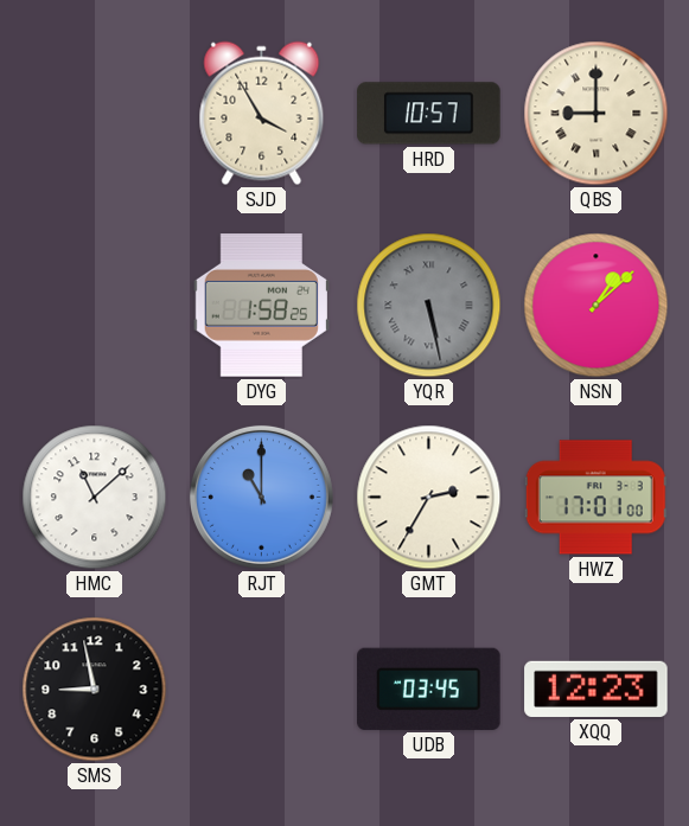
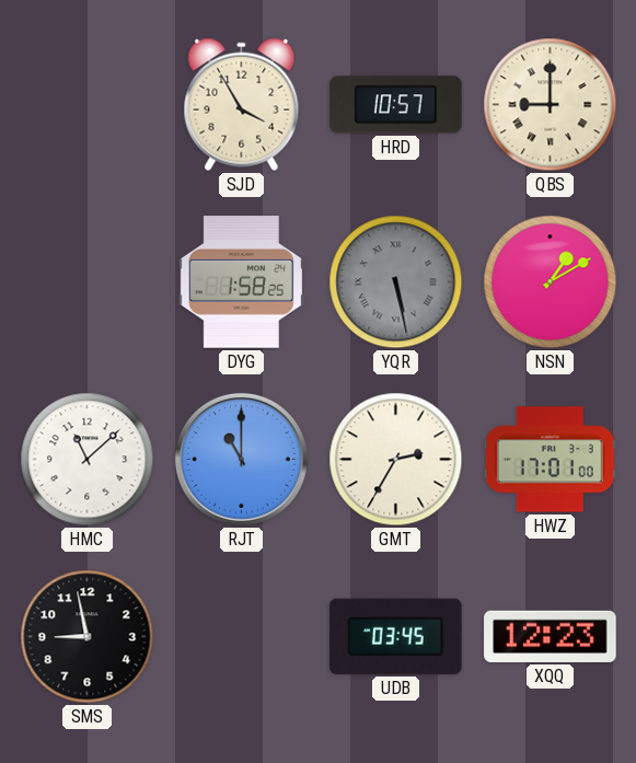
NSN: 1:08 -> 1:10 (551, 282)
